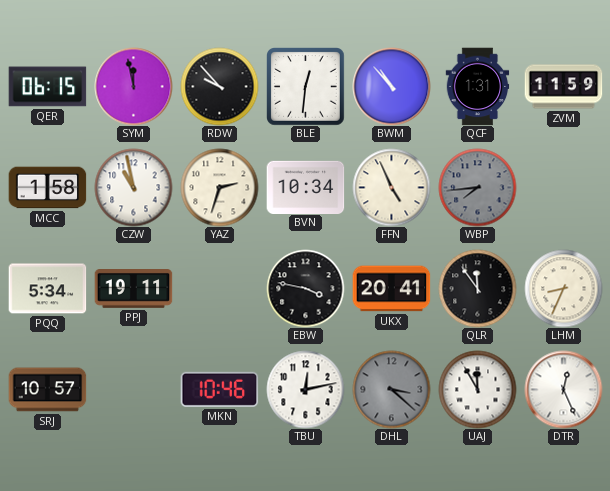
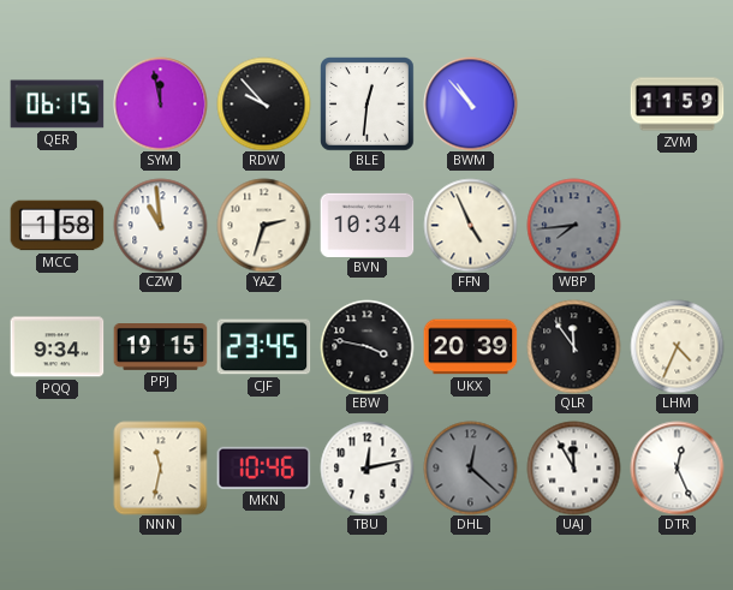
QCF: 1:31 -> none (478, 86)
CZW: 10:58 -> 10:59 (160, 225)
PQQ: 5:34 -> 9:34 (56, 347)
PPJ: 19:11 -> 19:15 (160, 347)
CJF: none -> 23:45 (263, 347)
UKX: 20:41 -> 20:39 (470, 347)
LHM: 8:34 -> 4:34 (677, 346)
SRJ: 10:57 -> none (47, 390)
NNN: none -> 11:32 (160, 467)
DHL: 3:22 -> 12:22 (470, 467)
